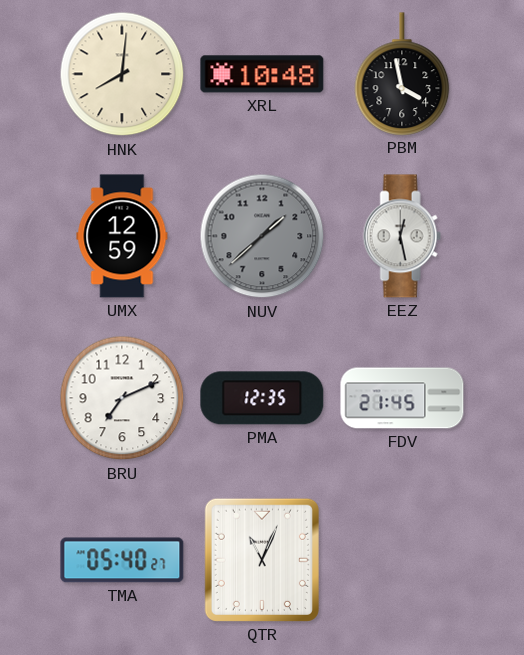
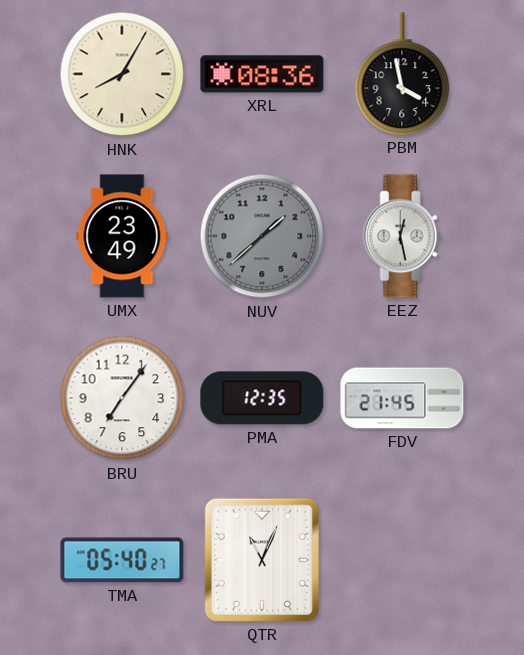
HNK: 8:01 -> 8:05 (122, 74)
XRL: 10:48 -> 08:36 (262, 74)
UMX: 12:59 -> 23:49 (122, 236)
BRU: 7:11 -> 7:06 (122, 398)
